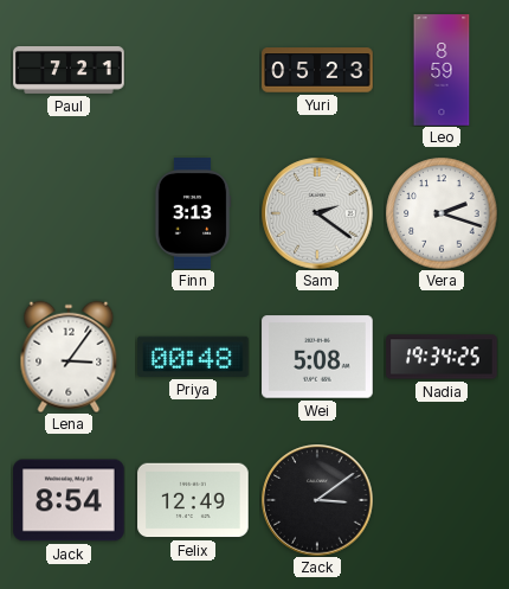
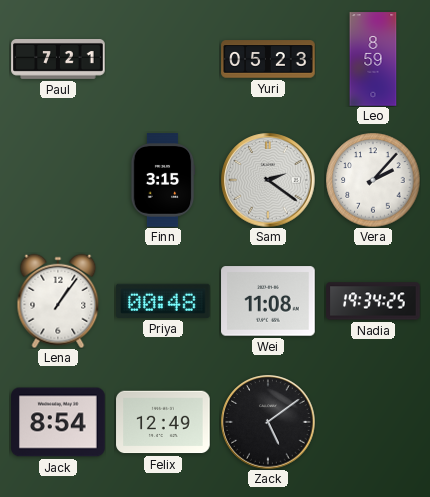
Finn: 3:13 -> 3:15 (163, 180)
Vera: 2:18 -> 2:07 (373, 180)
Lena: 3:06 -> 1:06 (58, 301)
Wei: 5:08 -> 11:08 (268, 301)
Zack: 3:09 -> 5:09 (268, 422)
